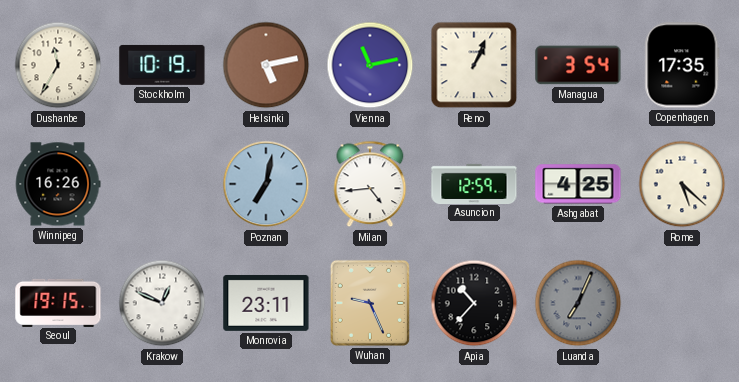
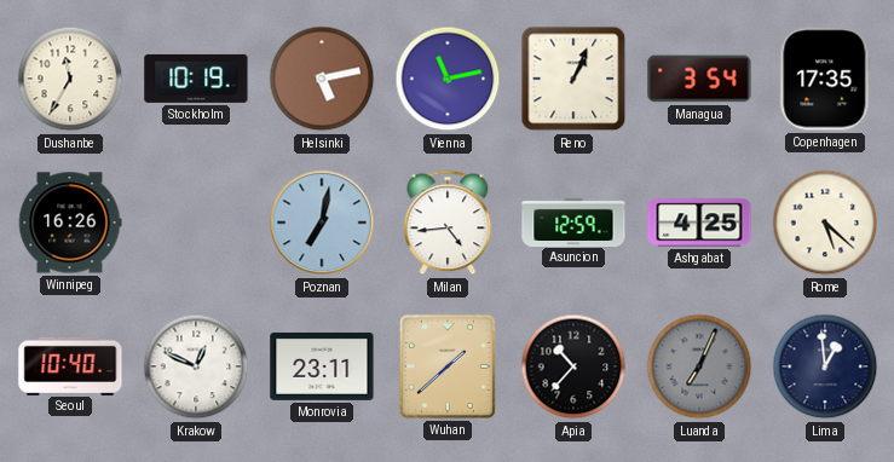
Seoul: 19:15 -> 10:40 (70, 365)
Wuhan: 9:26 -> 1:38 (448, 366)
Lima: none -> 12:59 (825, 366)
